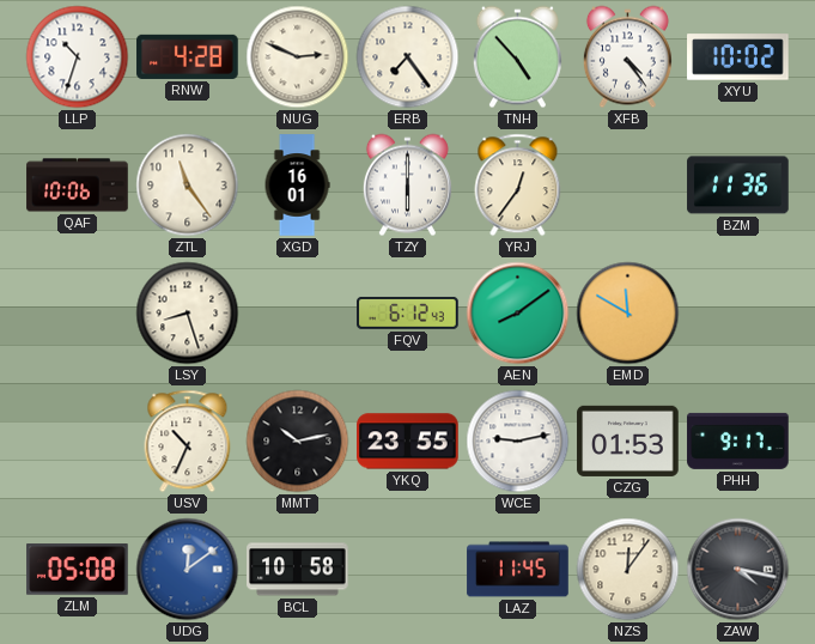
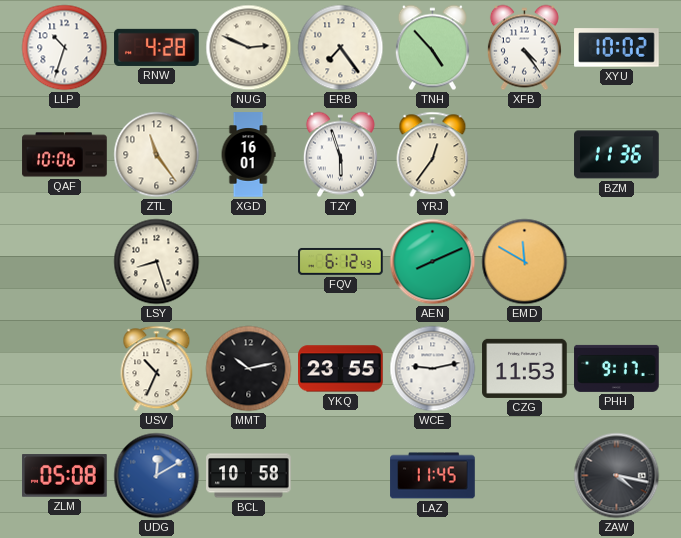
TZY: 6:00 -> 5:57 (340, 155)
AEN: 8:09 -> 8:11 (433, 262)
CZG: 01:53 -> 11:53 (525, 368)
UDG: 12:09 -> 12:10 (157, 476)
NZS: 12:06 -> none (628, 570)
